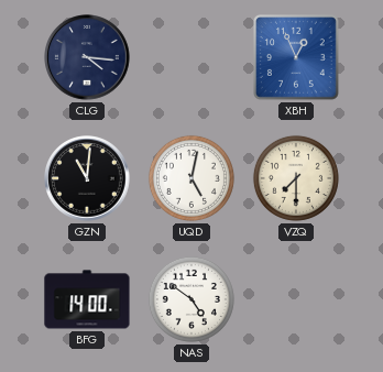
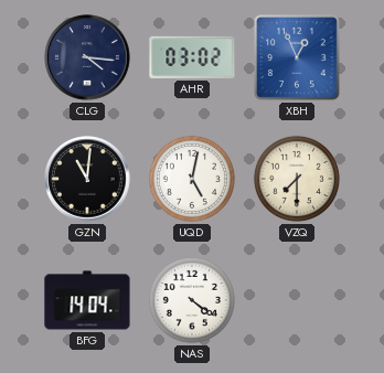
AHR: none -> 03:02 (192, 57)
BFG: 14:00 -> 14:04 (87, 300)
NAS: 4:51 -> 4:21 (192, 300)
